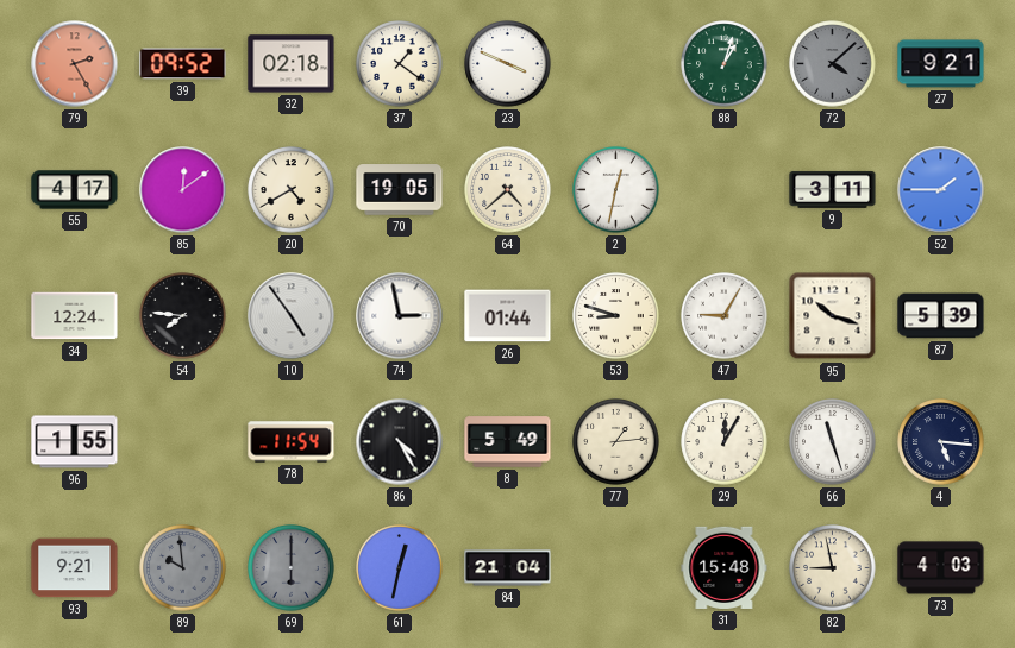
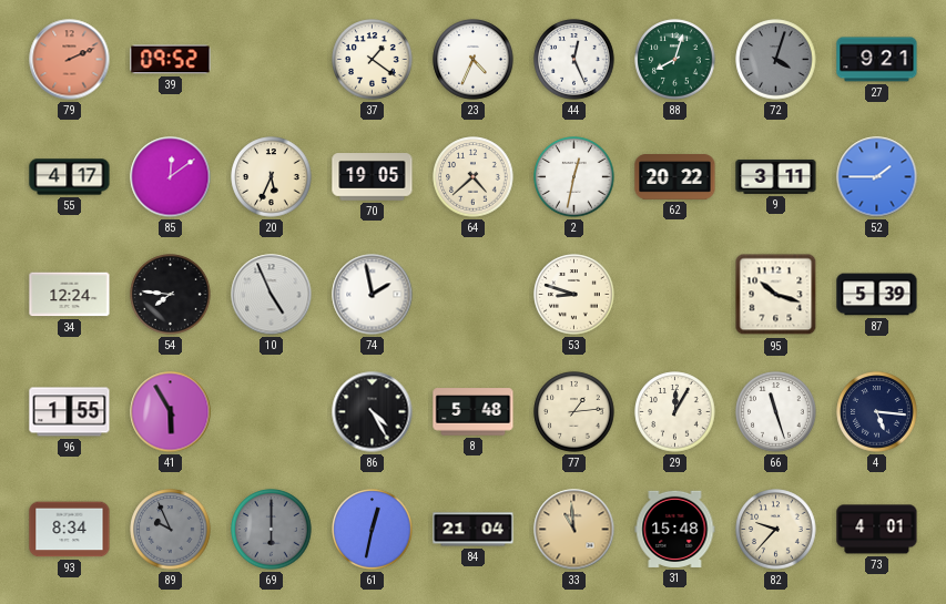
79: 2:25 -> 2:11 (70, 60)
32: 02:18 -> none (292, 64)
23: 3:49 -> 4:34 (474, 60)
44: none -> 12:26 (574, 60)
88: 1:03 -> 8:03 (675, 60)
72: 4:08 -> 4:03 (776, 60)
20: 4:40 -> 5:34 (272, 177)
62: none -> 20:22 (675, 177)
10: 4:54 -> 4:56 (272, 295)
74: 2:58 -> 1:58 (373, 295)
26: 01:44 -> none (508, 316)
47: 9:05 -> none (725, 316)
41: none -> 5:55 (171, 412)
78: 11:54 -> none (292, 442)
8: 5:49 -> 5:48 (474, 412)
93: 9:21 -> 8:34 (70, 530)
89: 9:59 -> 9:56 (171, 530)
33: none -> 10:59 (574, 530)
82: 8:58 -> 9:37 (776, 530)
73: 4:03 -> 4:01 (877, 530)
